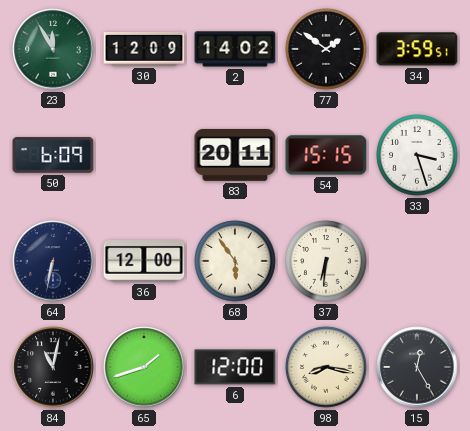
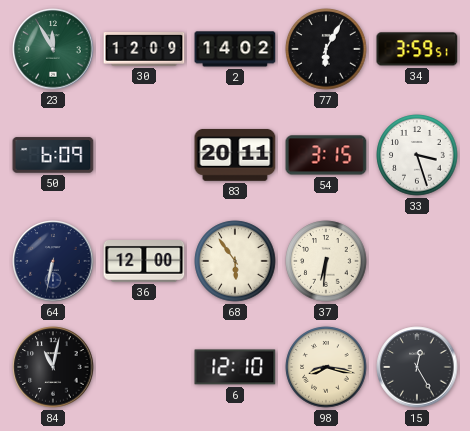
77: 1:51 -> 6:05 (326, 49)
54: 15:15 -> 3:15 (326, 155)
65: 1:42 -> none (144, 367)
6: 12:00 -> 12:10 (235, 367)
